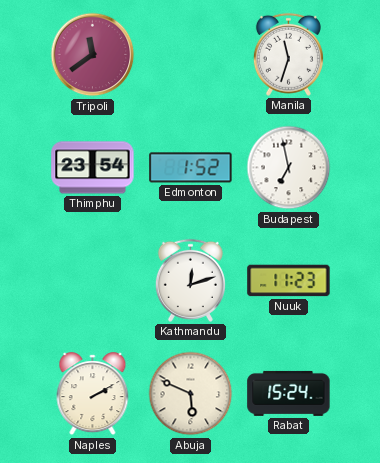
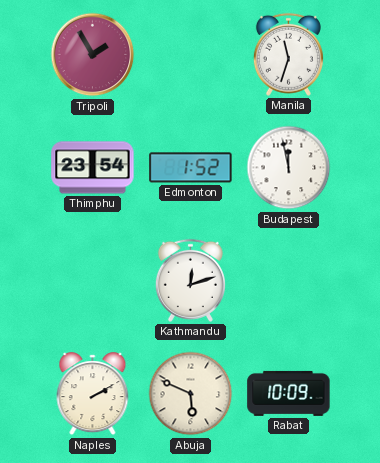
Tripoli: 11:39 -> 1:55 (93, 55)
Budapest: 6:58 -> 11:58 (289, 168)
Nuuk: 11:23 -> none (289, 281)
Rabat: 15:24 -> 10:09 (289, 393)
